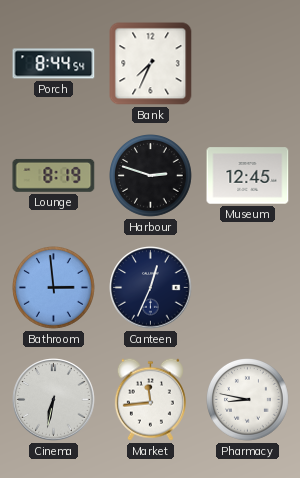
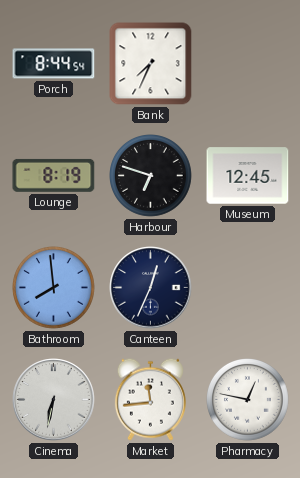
Harbour: 2:48 -> 6:48 (151, 176)
Bathroom: 2:59 -> 7:59 (54, 288)
Pharmacy: 8:47 -> 12:47 (248, 400)
